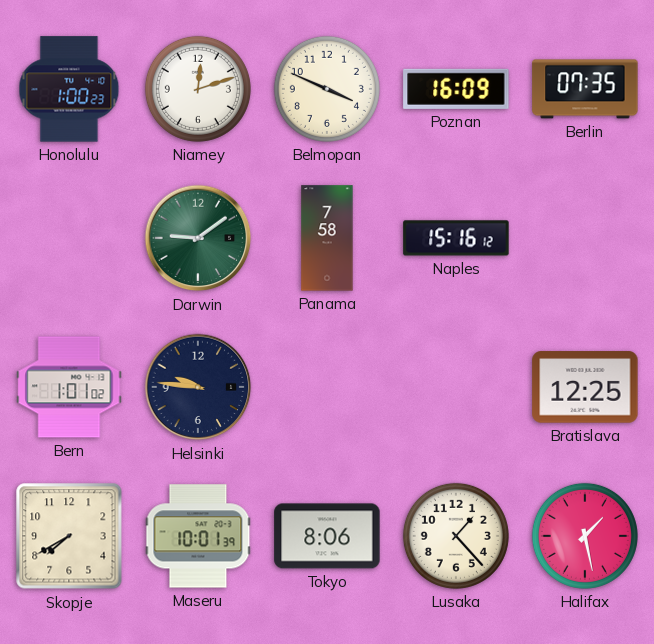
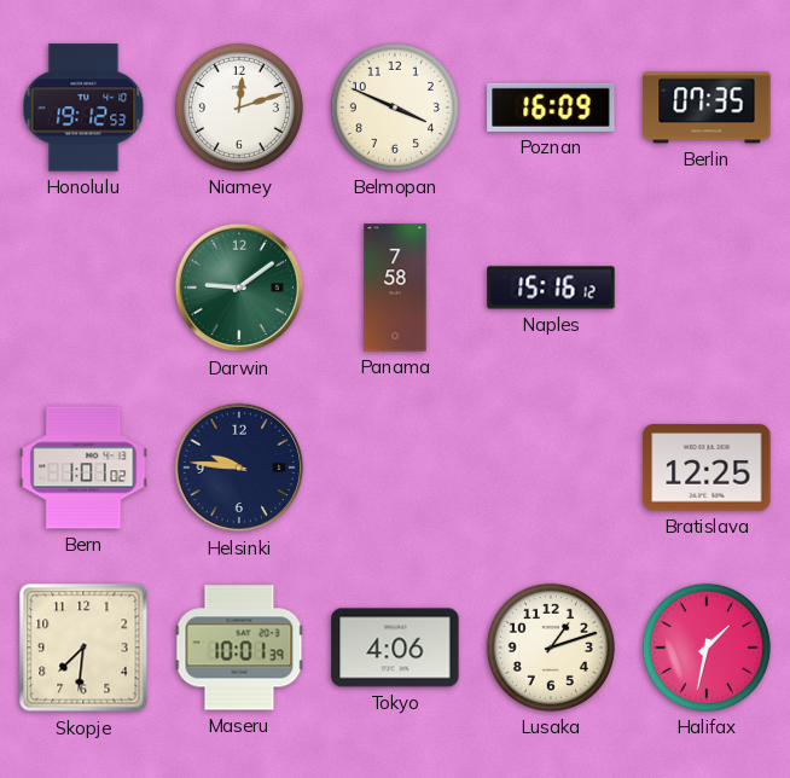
Honolulu: 1:00 -> 19:12 (83, 108)
Skopje: 7:40 -> 7:31 (83, 648)
Tokyo: 8:06 -> 4:06 (395, 648)
Lusaka: 1:23 -> 1:12 (551, 648)
Halifax: 1:28 -> 1:32 (707, 648)
